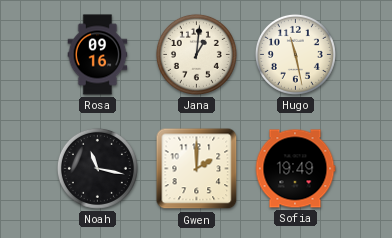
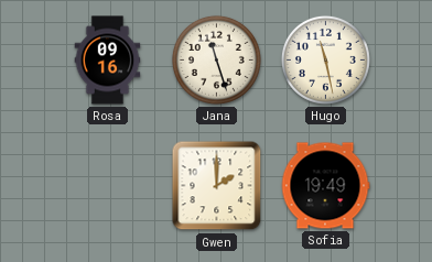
Jana: 1:01 -> 11:27 (216, 59)
Noah: 11:17 -> none (97, 168)
